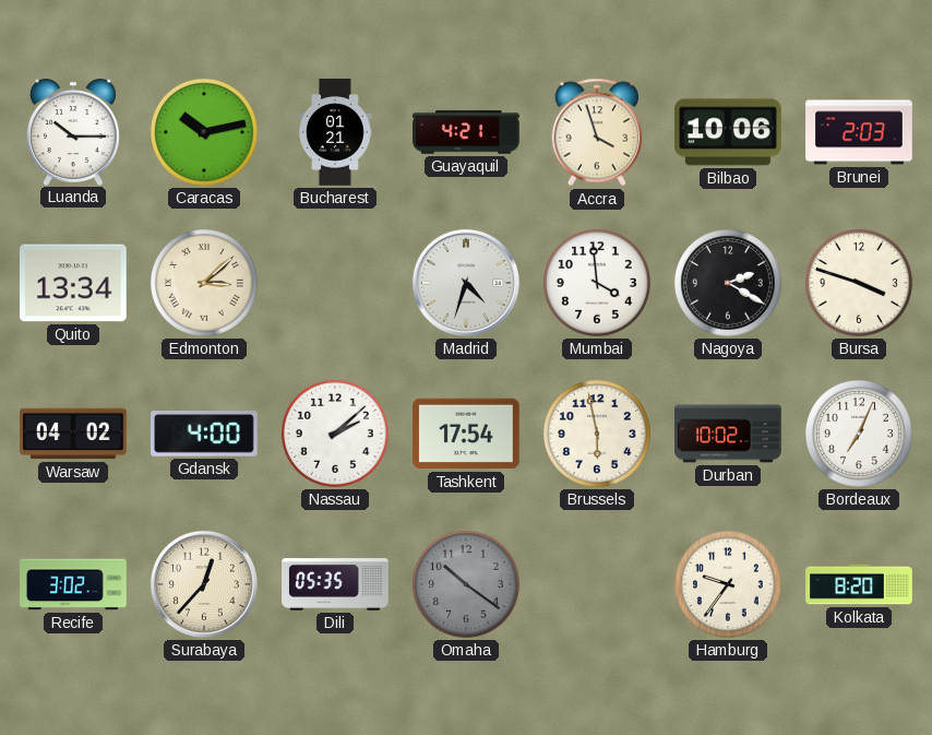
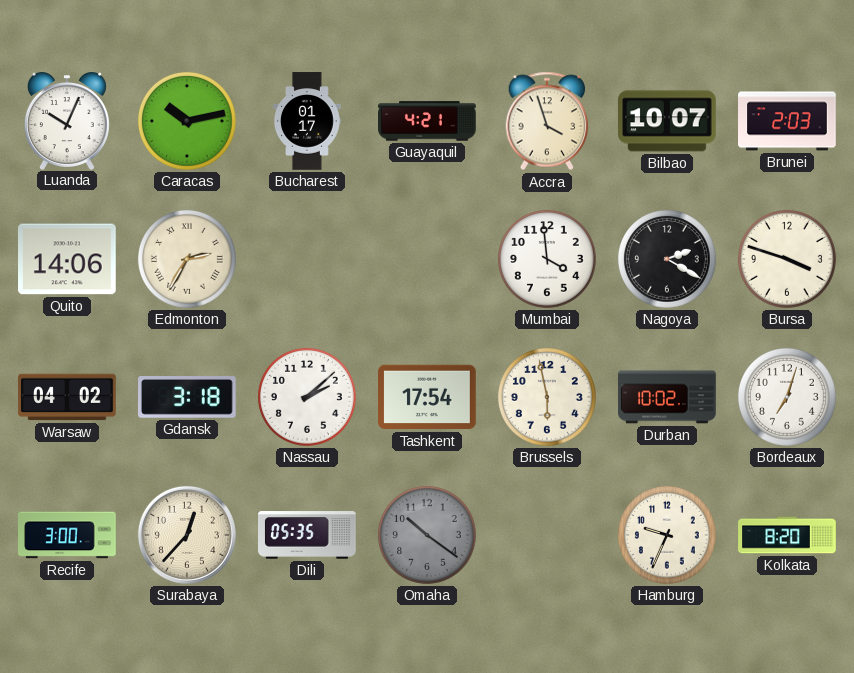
Luanda: 10:15 -> 10:04 (67, 121)
Bucharest: 01:21 -> 01:17 (308, 121)
Bilbao: 10:06 -> 10:07 (668, 121)
Quito: 13:34 -> 14:06 (68, 259)
Edmonton: 3:08 -> 2:35 (187, 259)
Madrid: 4:33 -> none (466, 283)
Gdansk: 4:00 -> 3:18 (188, 398)
Bordeaux: 7:04 -> 7:03 (787, 397)
Recife: 3:02 -> 3:00 (67, 535)
Hamburg: 9:36 -> 9:34 (667, 535)
